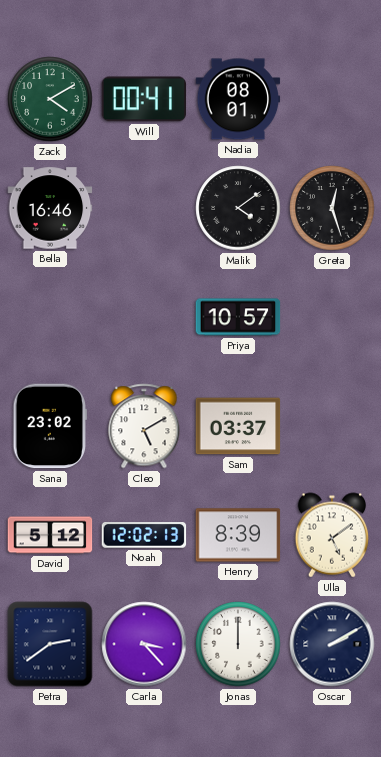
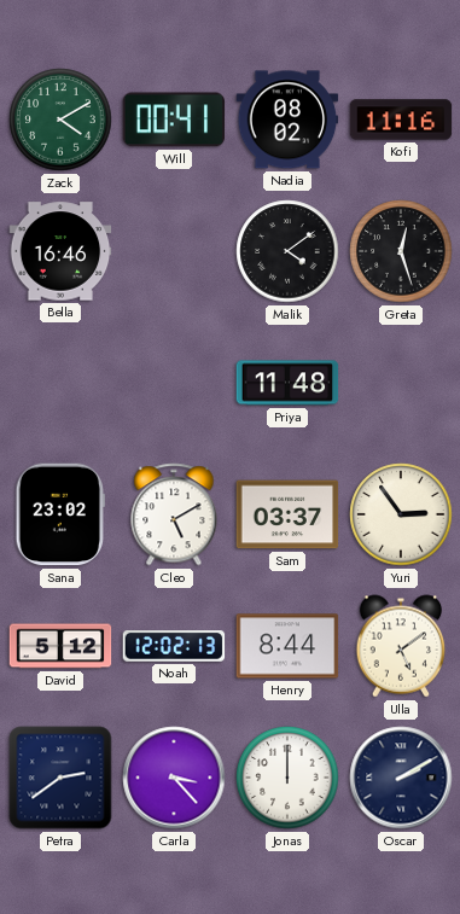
Nadia: 08:01 -> 08:02 (287, 120)
Kofi: none -> 11:16 (401, 120)
Priya: 10:57 -> 11:48 (287, 383)
Yuri: none -> 2:54 (401, 514)
Henry: 8:39 -> 8:44 (287, 646)
